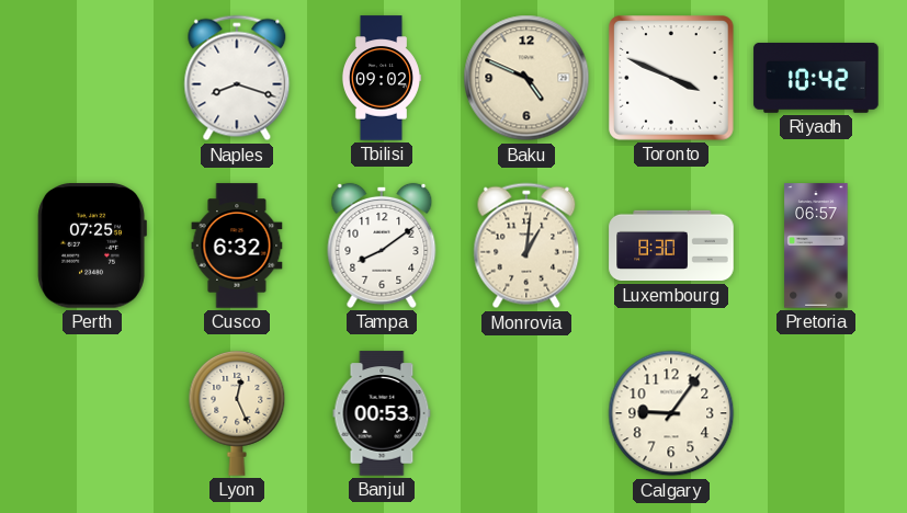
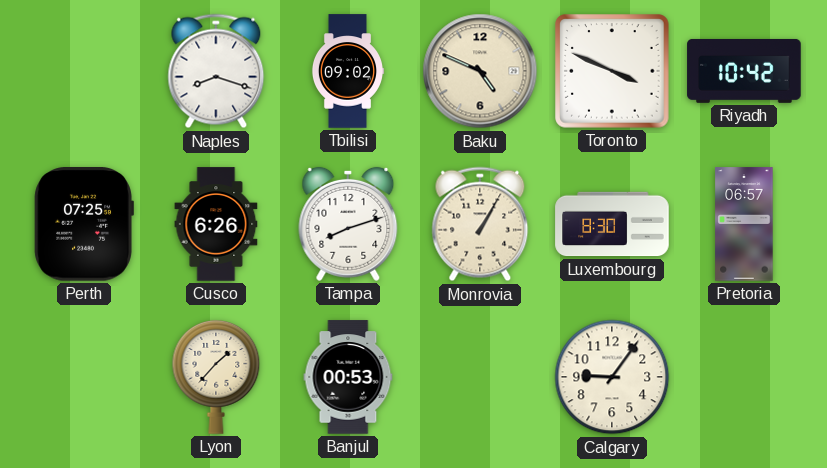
Cusco: 6:32 -> 6:26 (216, 224)
Tampa: 8:09 -> 8:12 (348, 224)
Monrovia: 1:01 -> 1:05 (480, 224)
Lyon: 12:26 -> 1:37 (216, 377)
